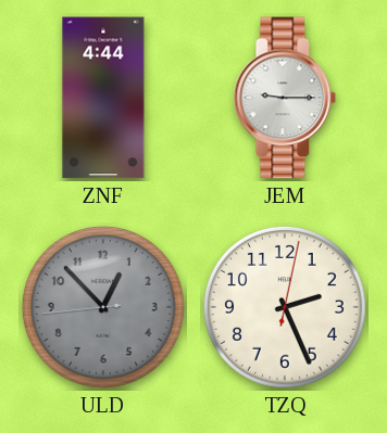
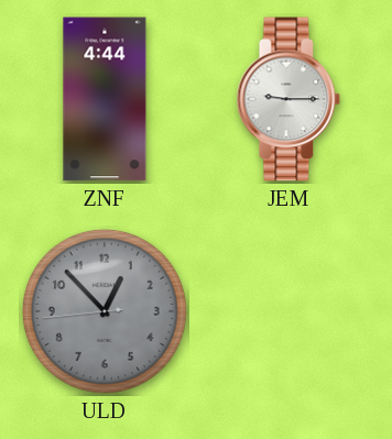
TZQ: 2:26 -> none (285, 307)
